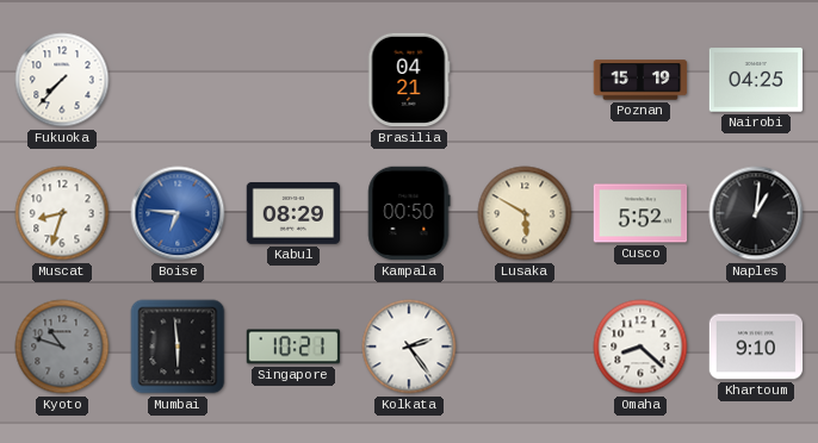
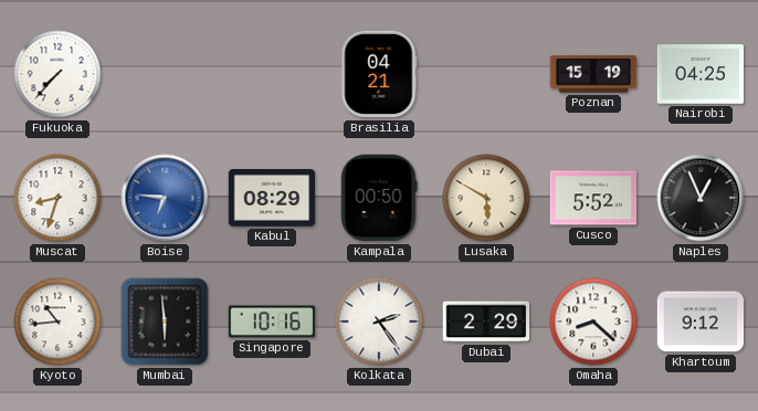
Naples: 1:01 -> 12:56 (701, 198)
Kyoto: 10:48 -> 10:44 (57, 322)
Kyoto dial: grey -> white (57, 322)
Singapore: 10:21 -> 10:16 (272, 322)
Dubai: none -> 2:29 (486, 322)
Khartoum: 9:10 -> 9:12 (701, 322)
